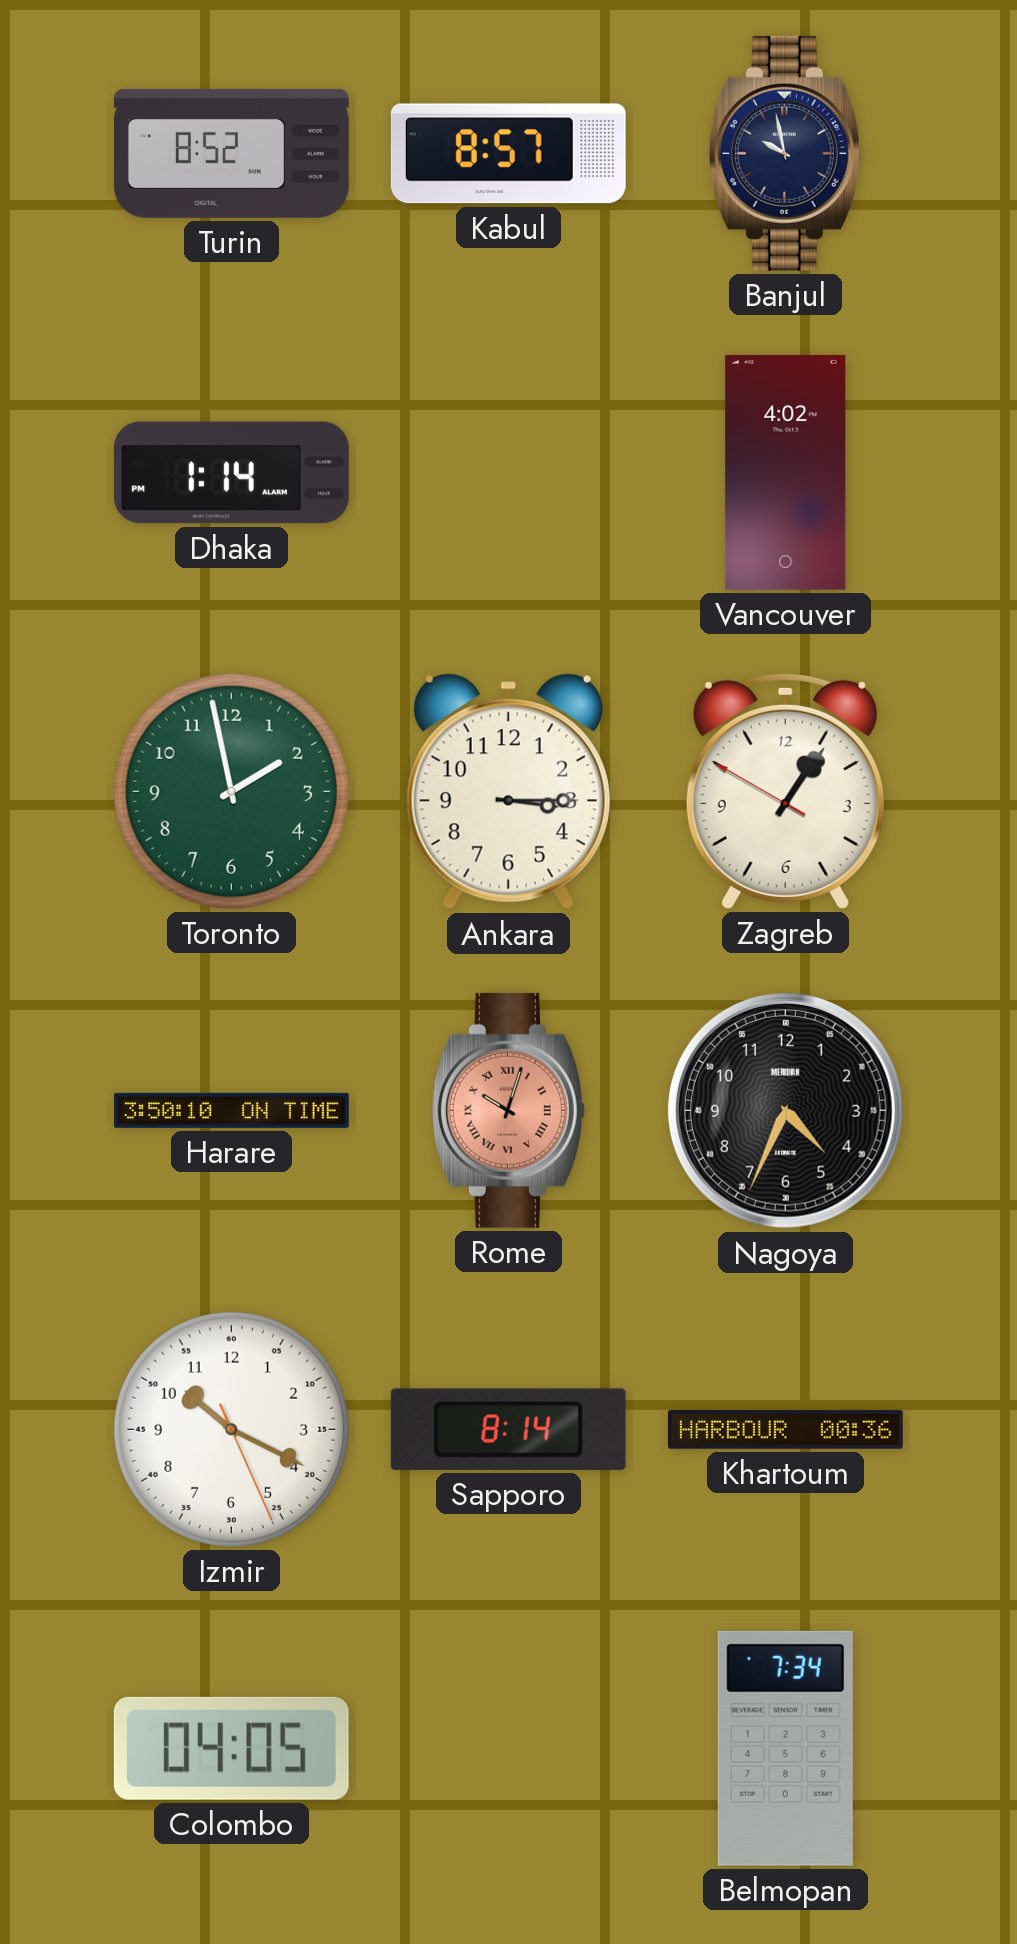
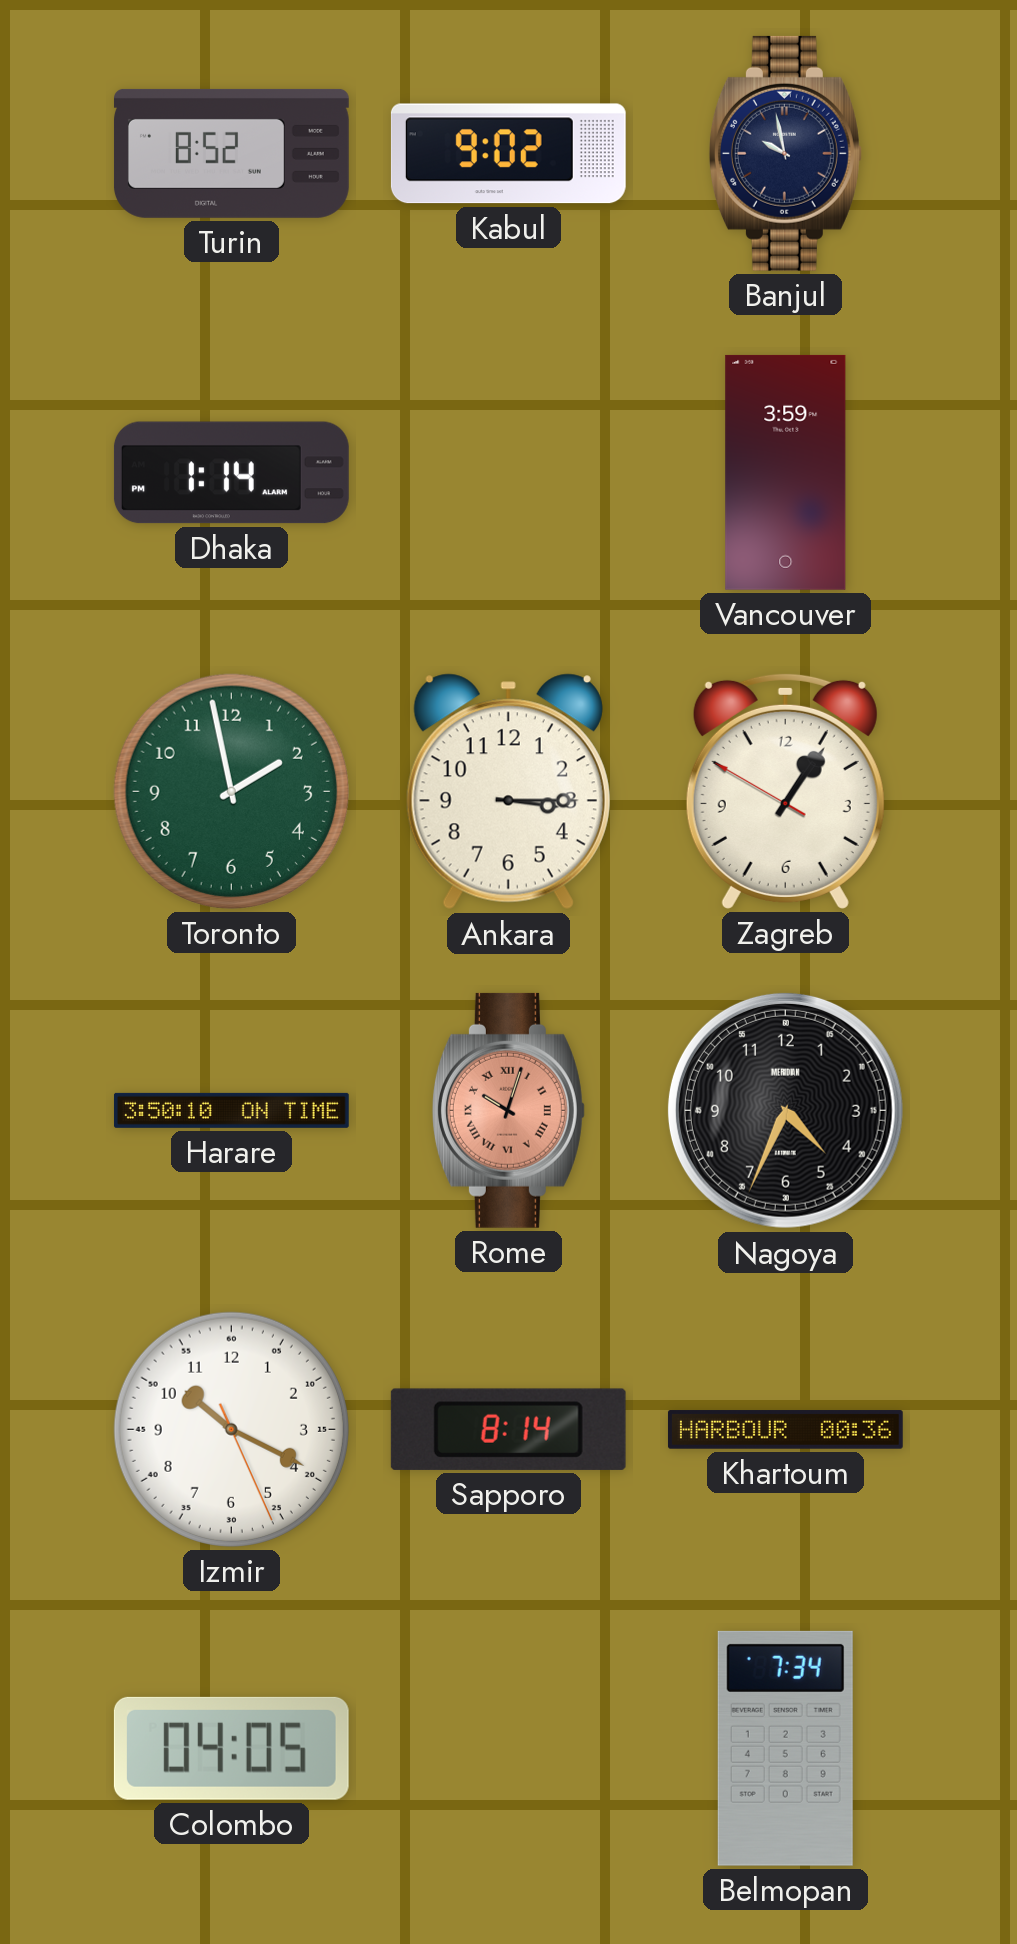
Kabul: 8:57 -> 9:02 (508, 154)
Vancouver: 4:02 -> 3:59 (786, 472)
